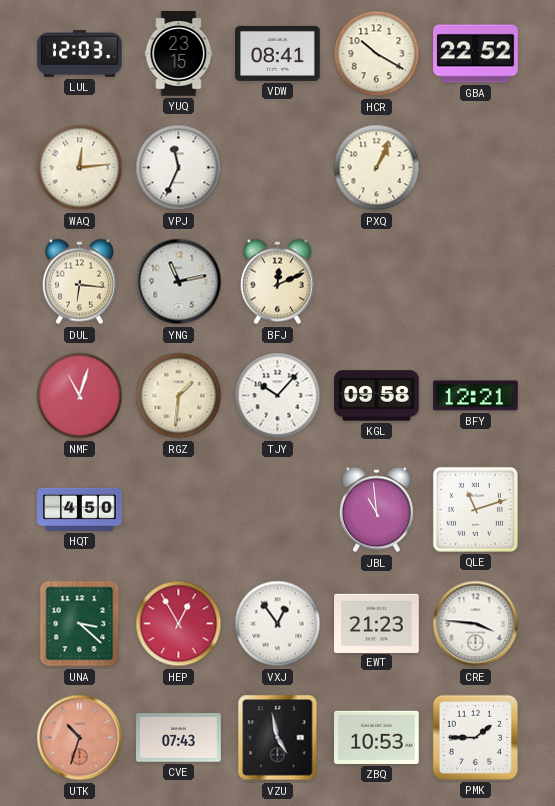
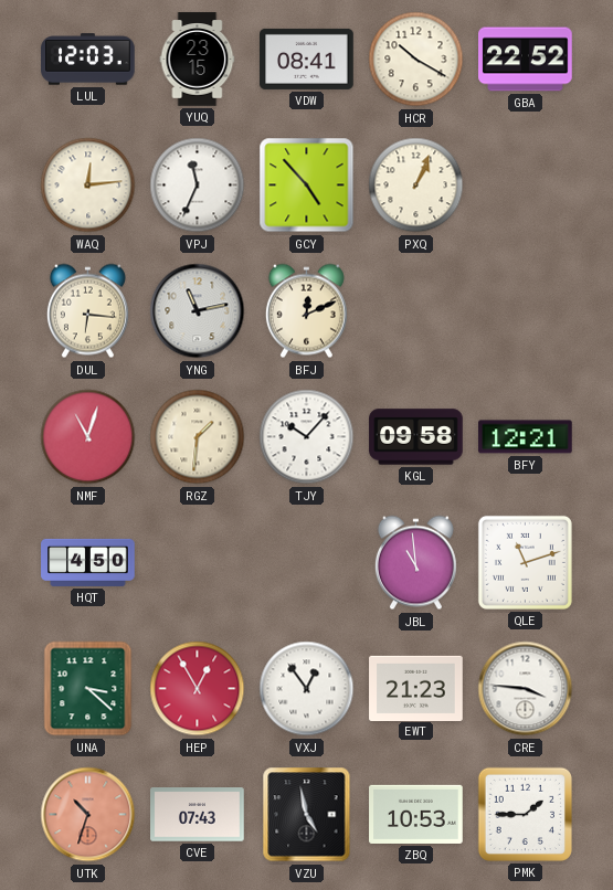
GCY: none -> 4:53 (307, 186)
